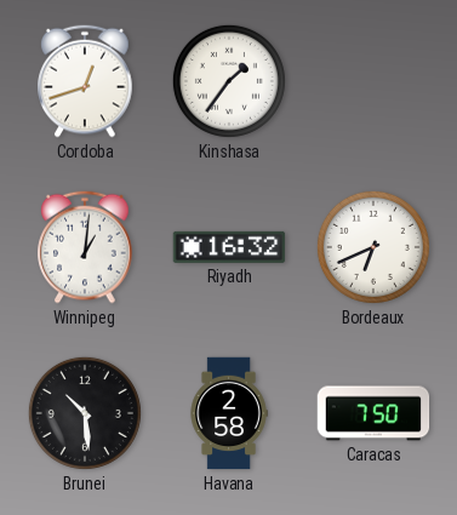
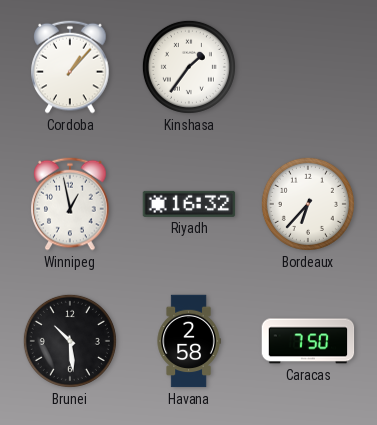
Cordoba: 12:42 -> 1:07 (70, 67)
Winnipeg: 1:01 -> 12:58 (70, 204)
Bordeaux: 6:41 -> 6:37 (308, 204)
